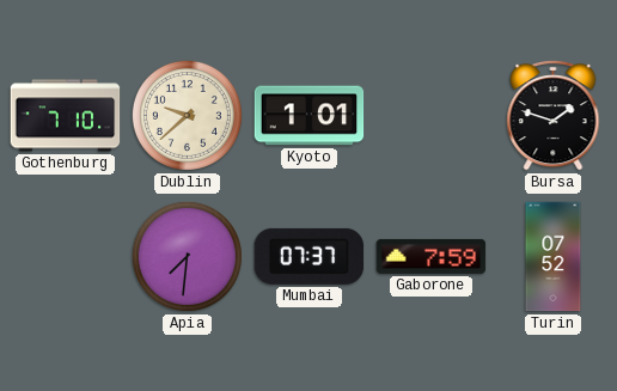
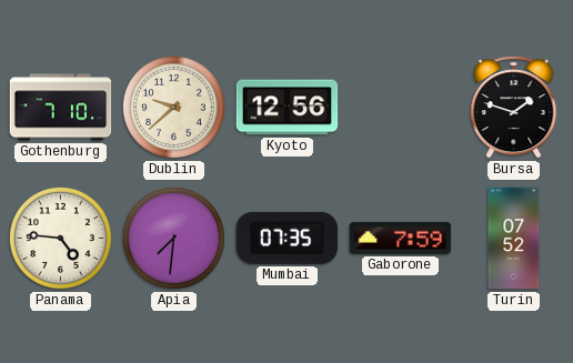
Kyoto: 1:01 -> 12:56 (288, 108)
Panama: none -> 4:46 (60, 238)
Mumbai: 07:37 -> 07:35 (288, 238)
